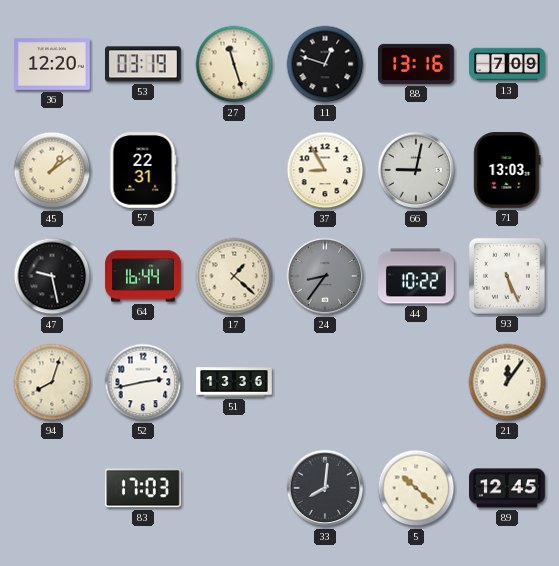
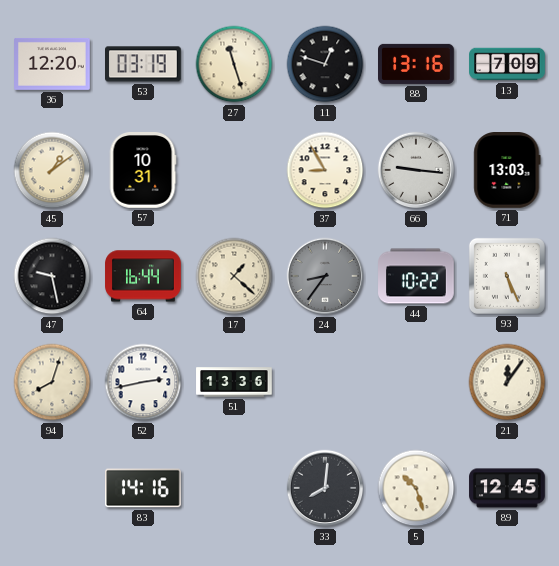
57: 22:31 -> 10:31 (143, 171)
66: 9:02 -> 9:16 (416, 170)
83: 17:03 -> 14:16 (144, 488)
5: 10:22 -> 10:27 (416, 488)
